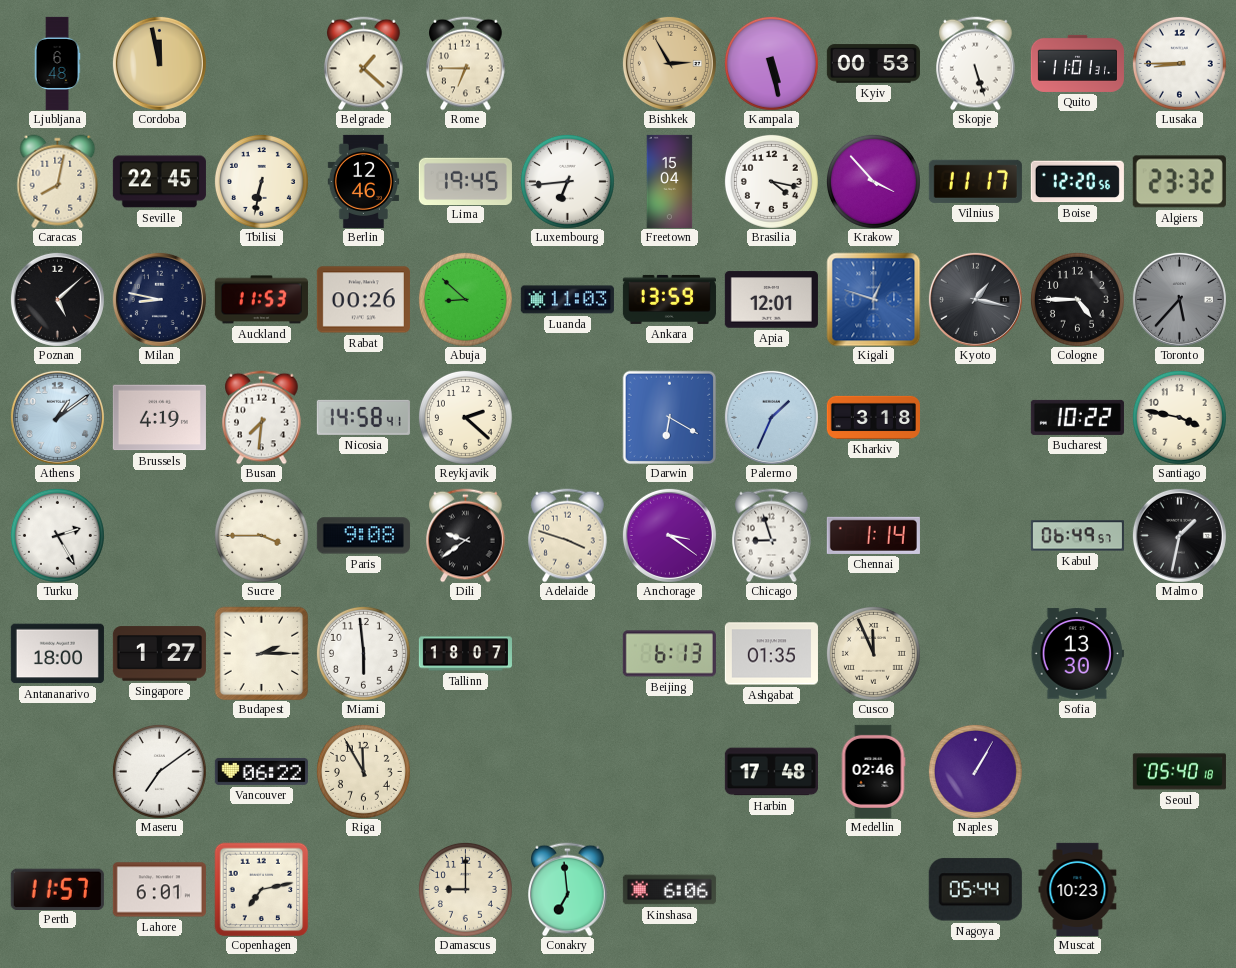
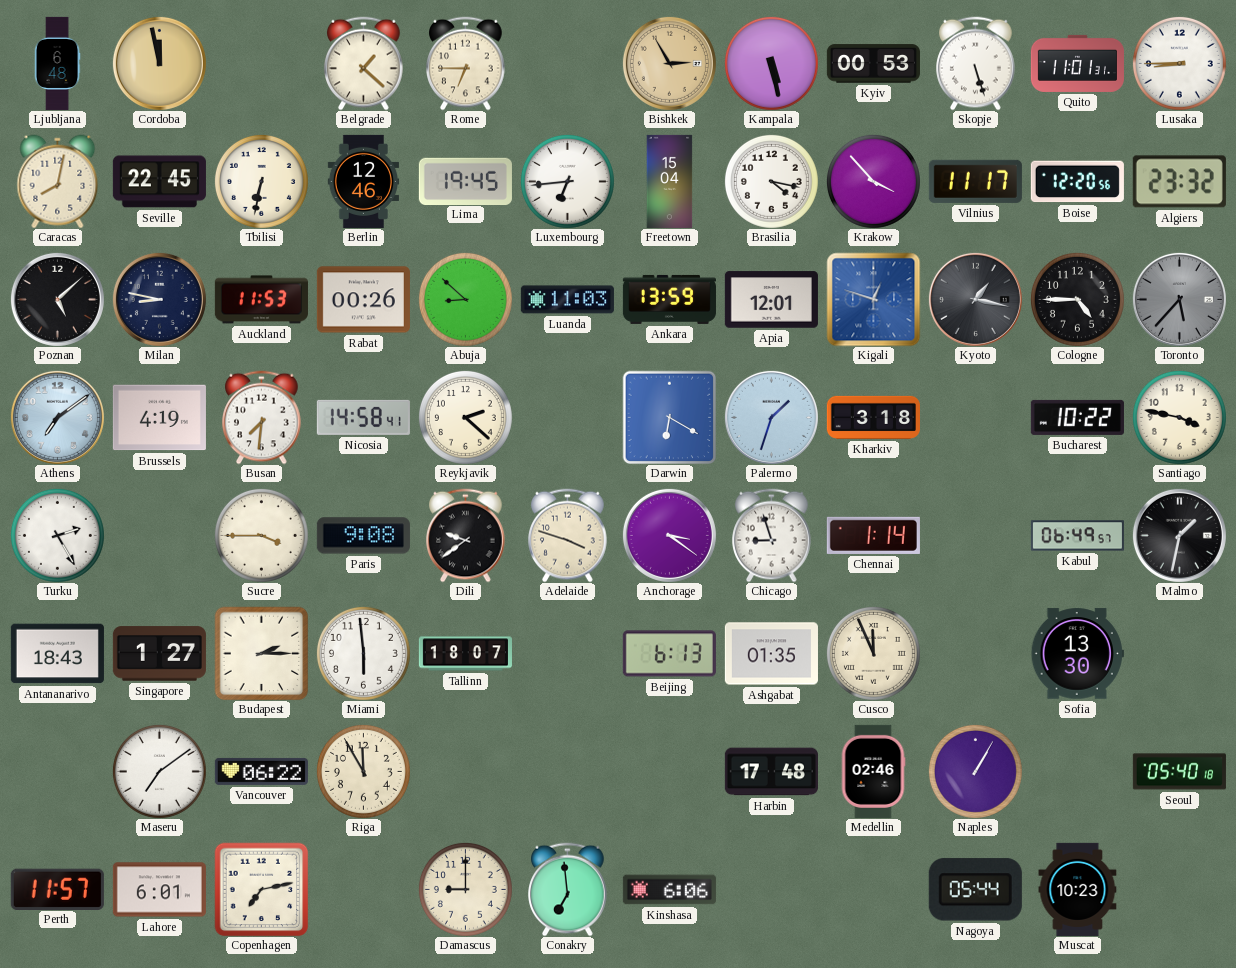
Athens: 1:09 -> 7:09 (57, 417)
Palermo: 1:34 -> 1:33 (771, 417)
Antananarivo: 18:00 -> 18:43 (57, 654)
